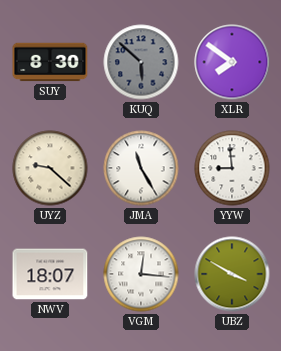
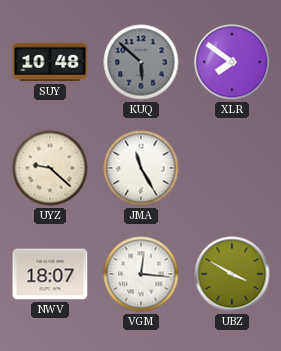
SUY: 8:30 -> 10:48 (50, 62)
YYW: 8:59 -> none (232, 168)
